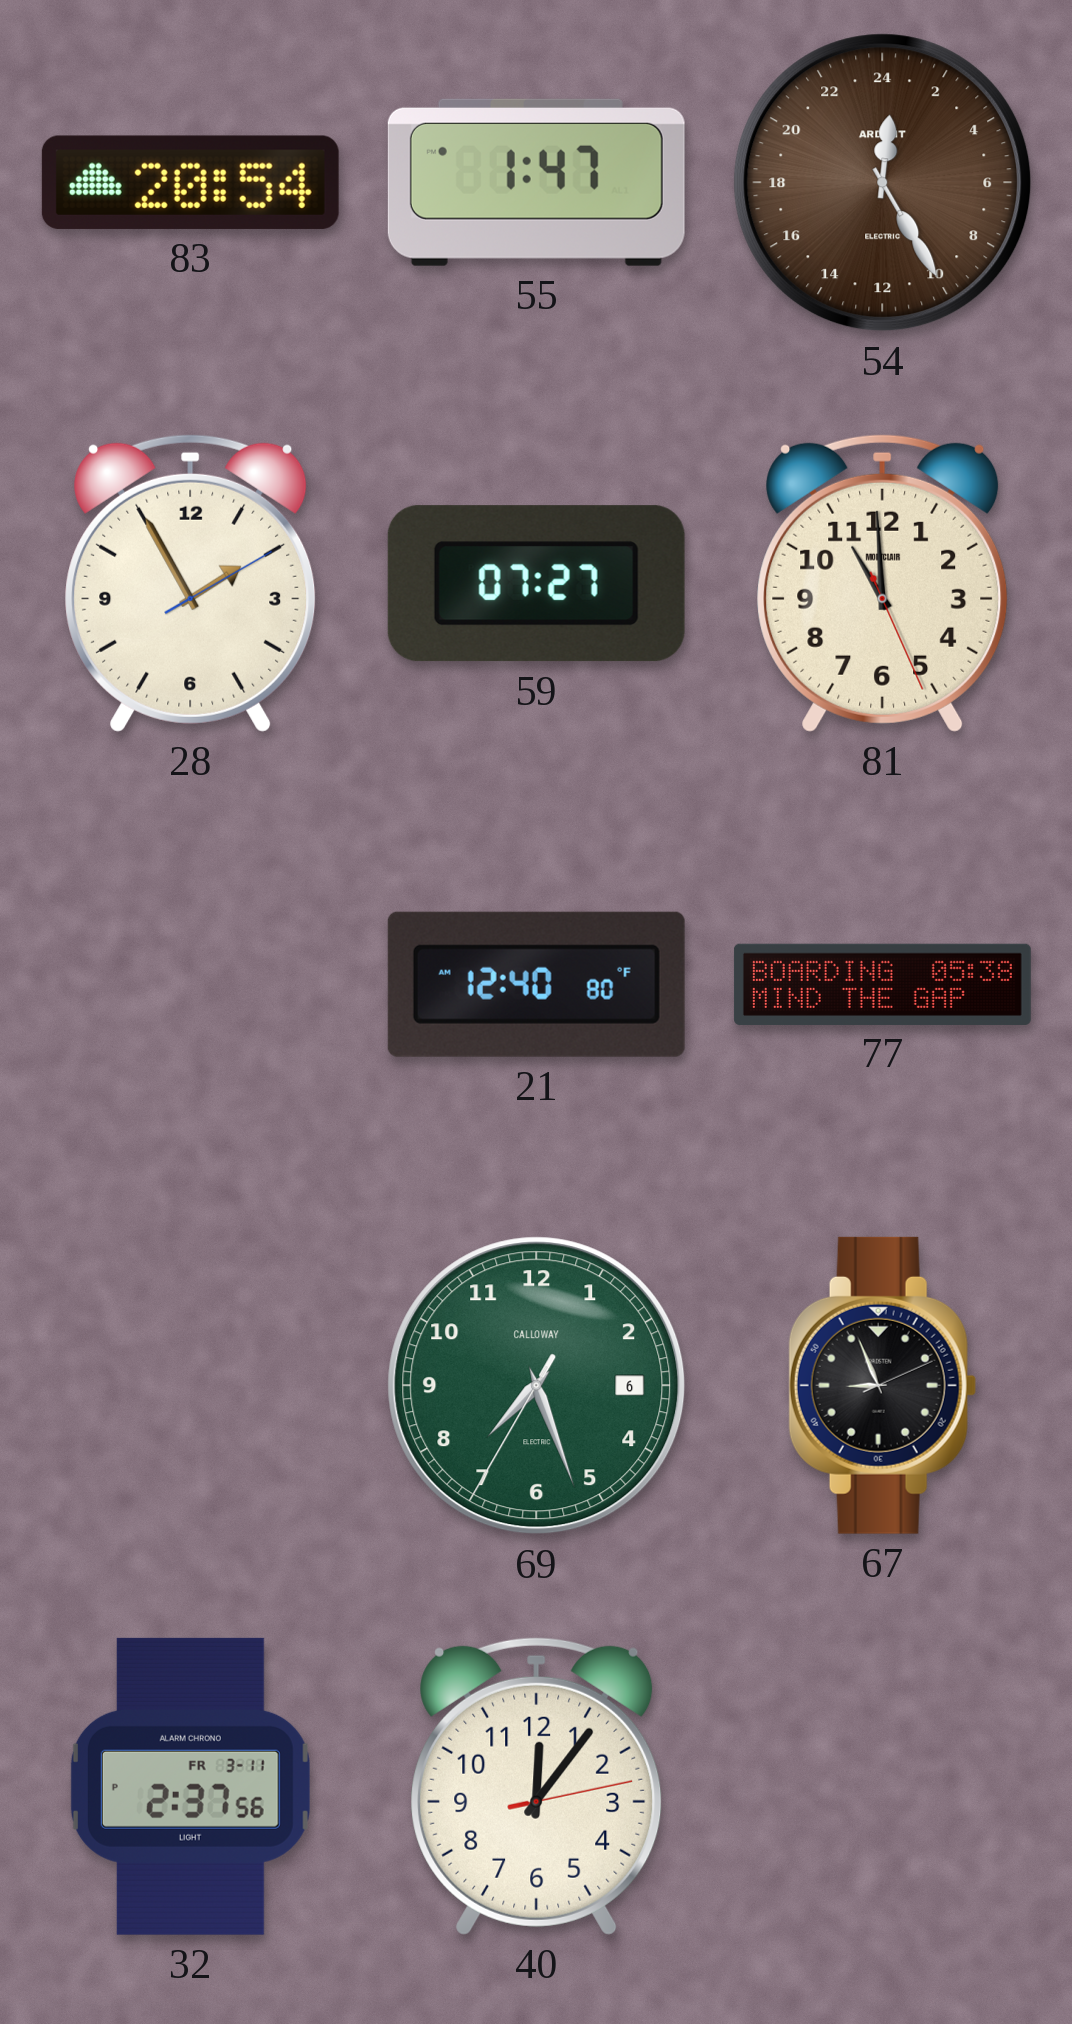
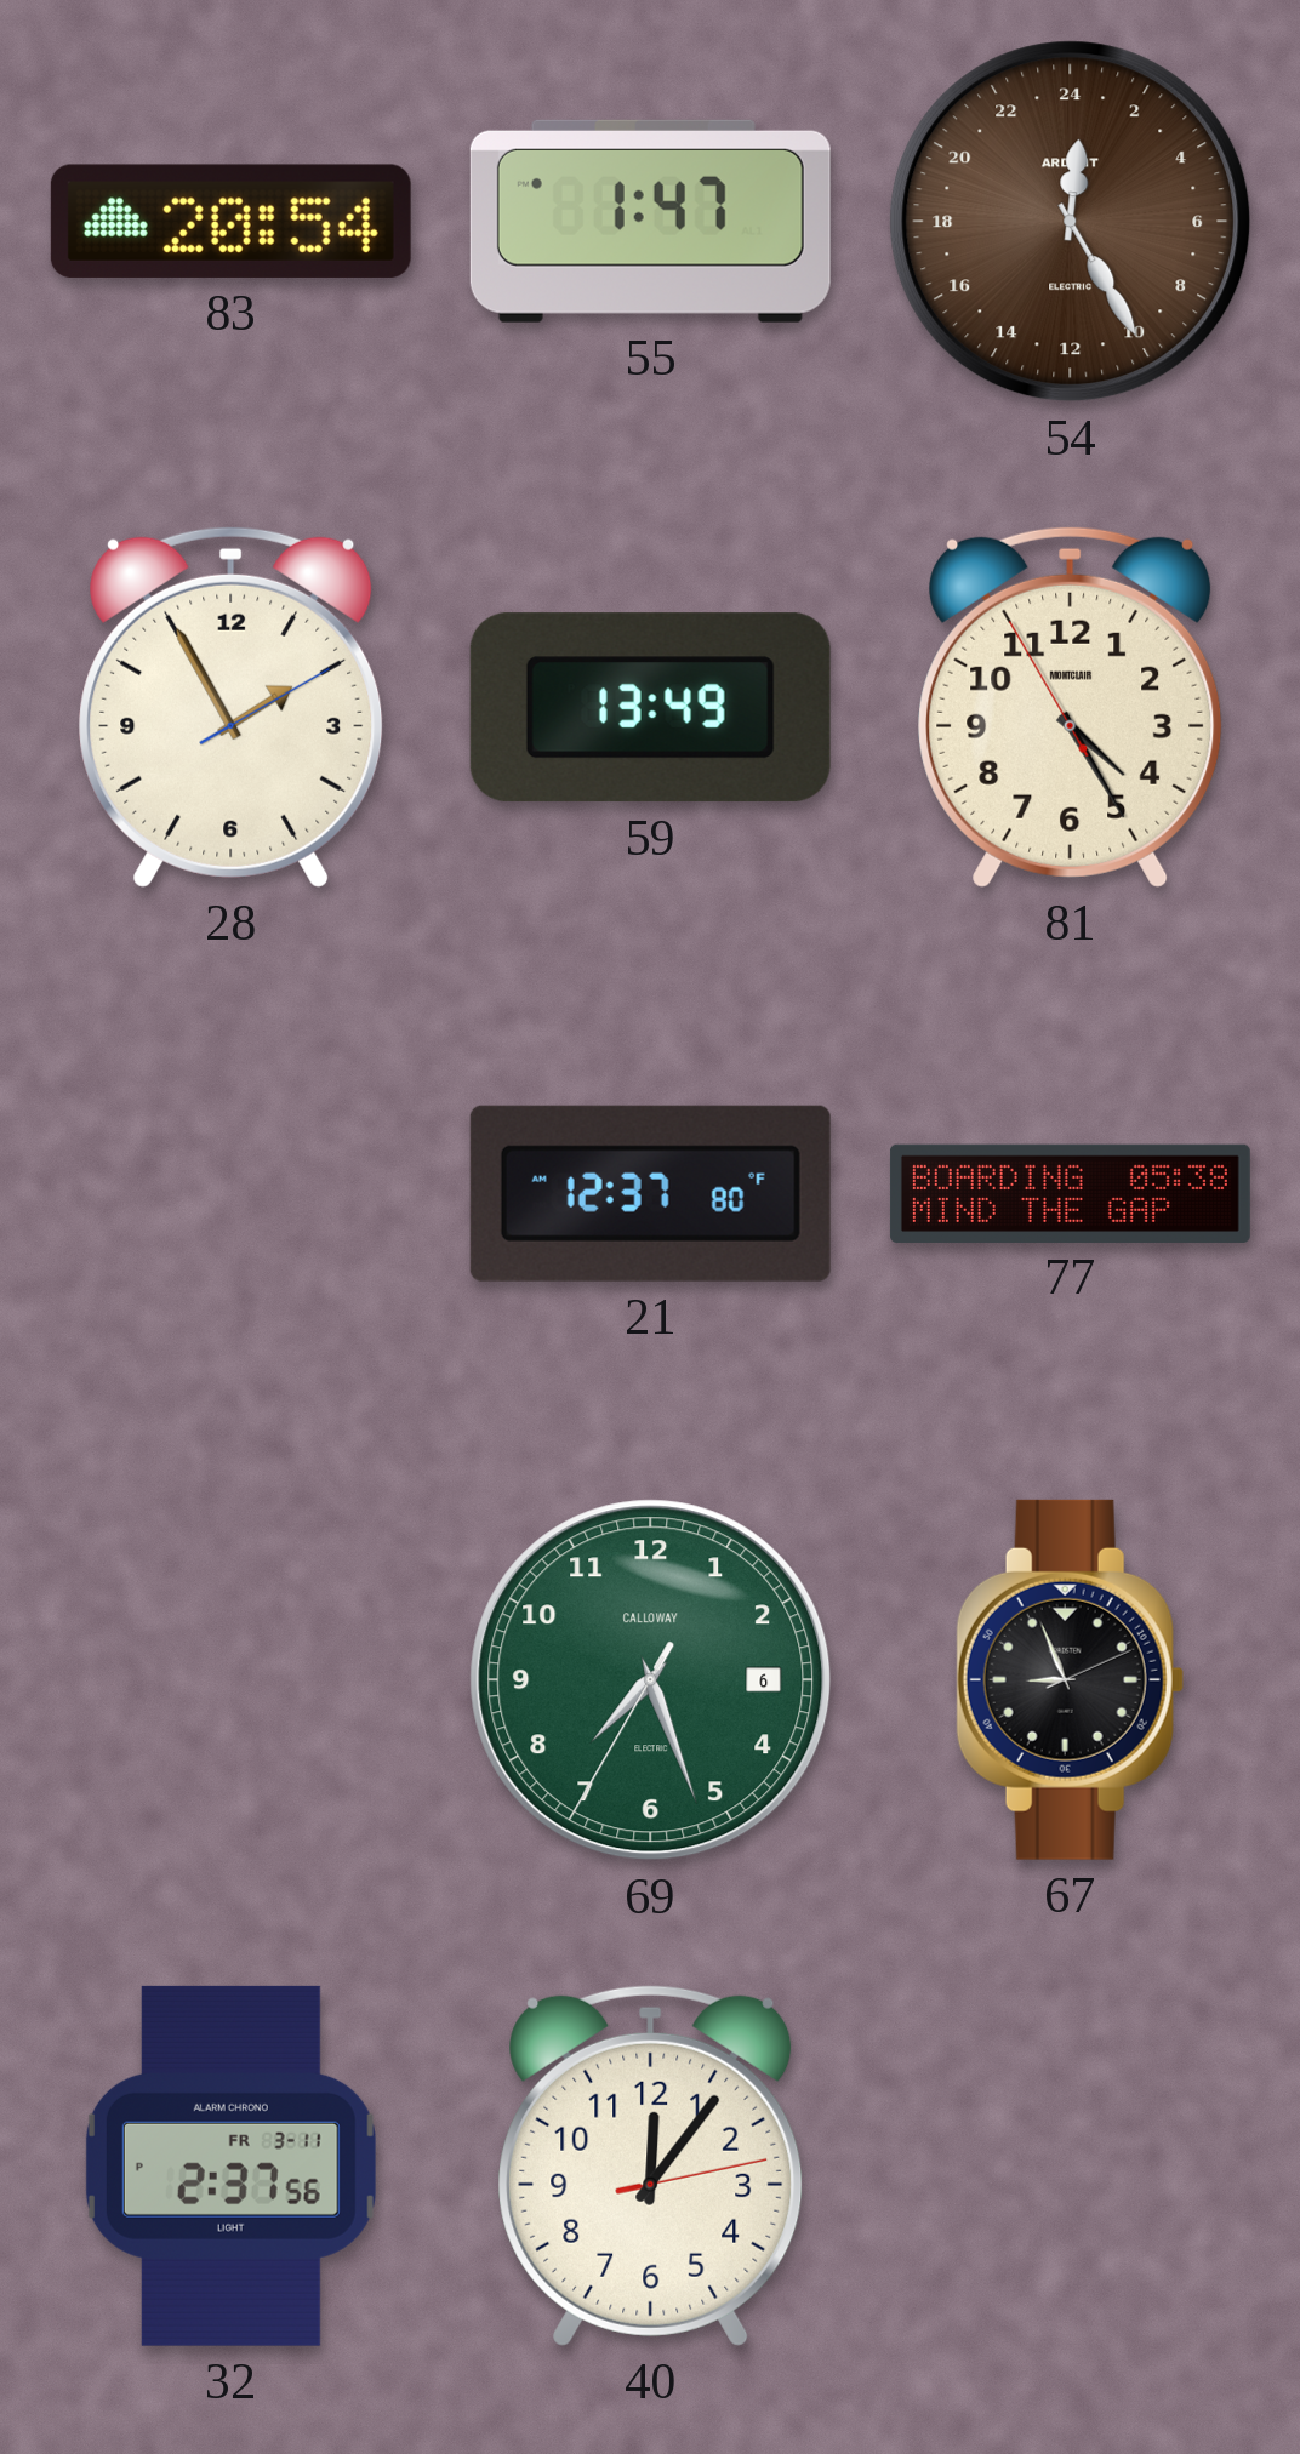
59: 07:27 -> 13:49 (650, 708)
81: 10:59 -> 4:24 (1071, 707)
21: 12:40 -> 12:37 (650, 1193)
